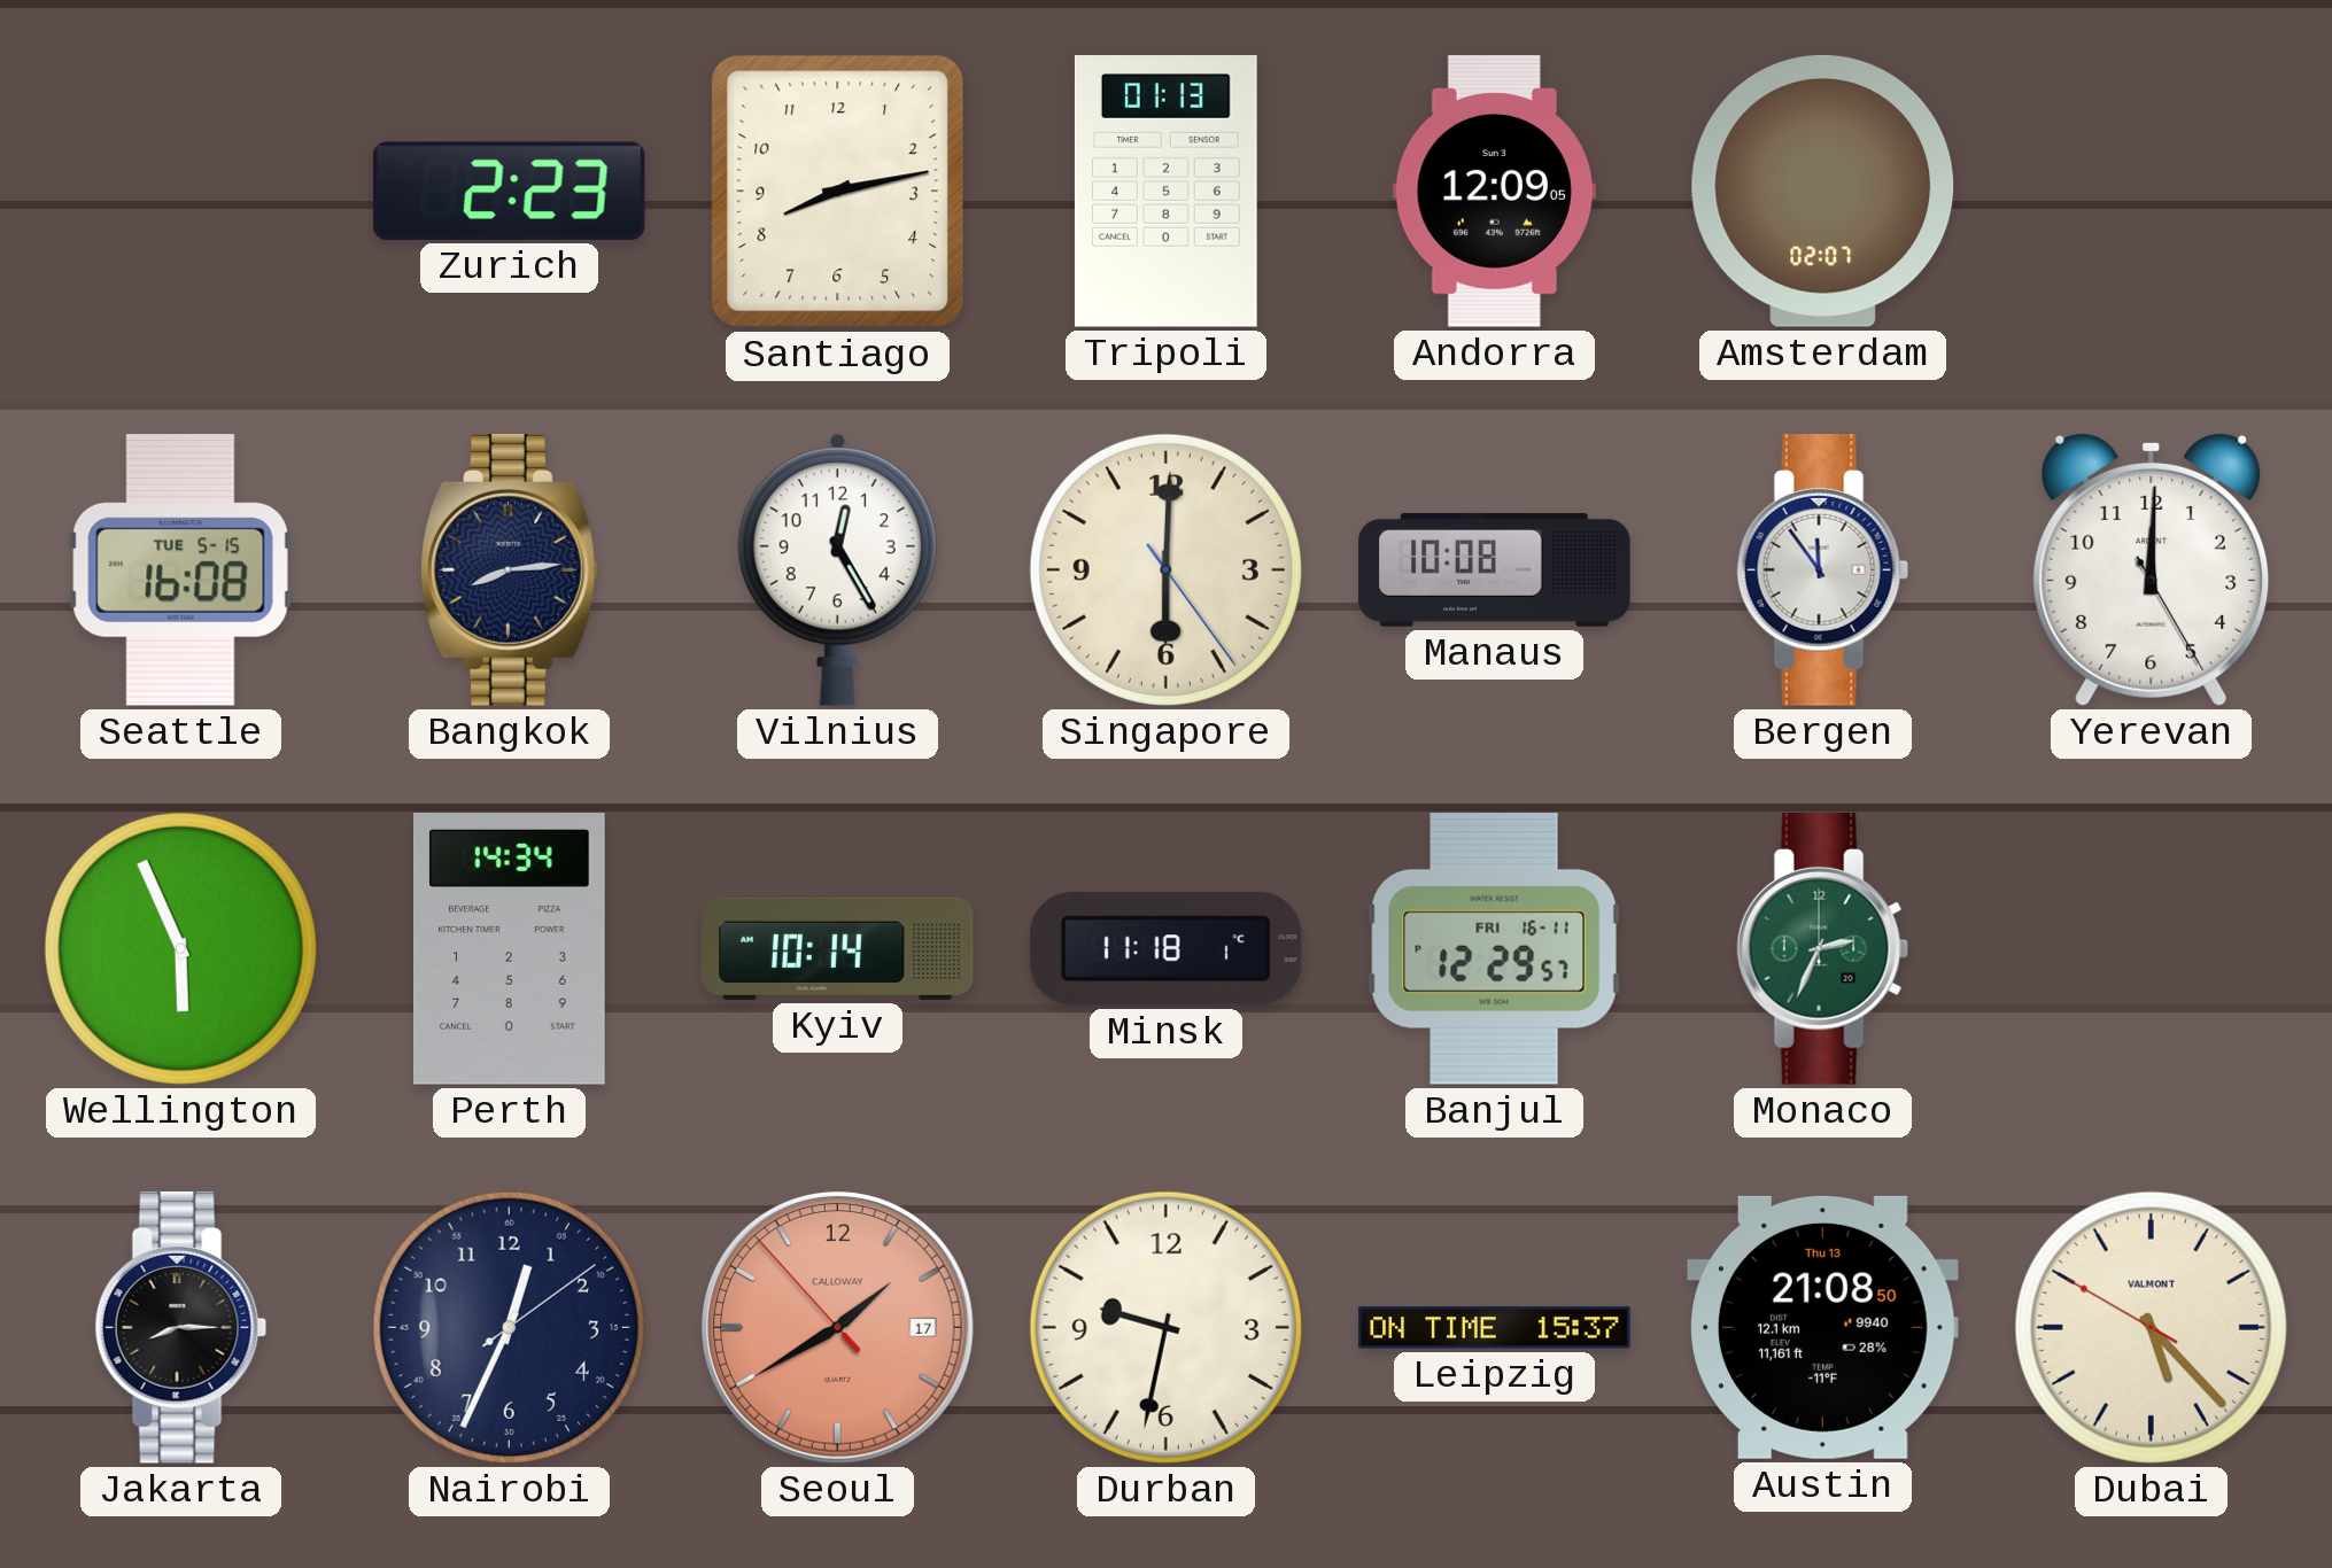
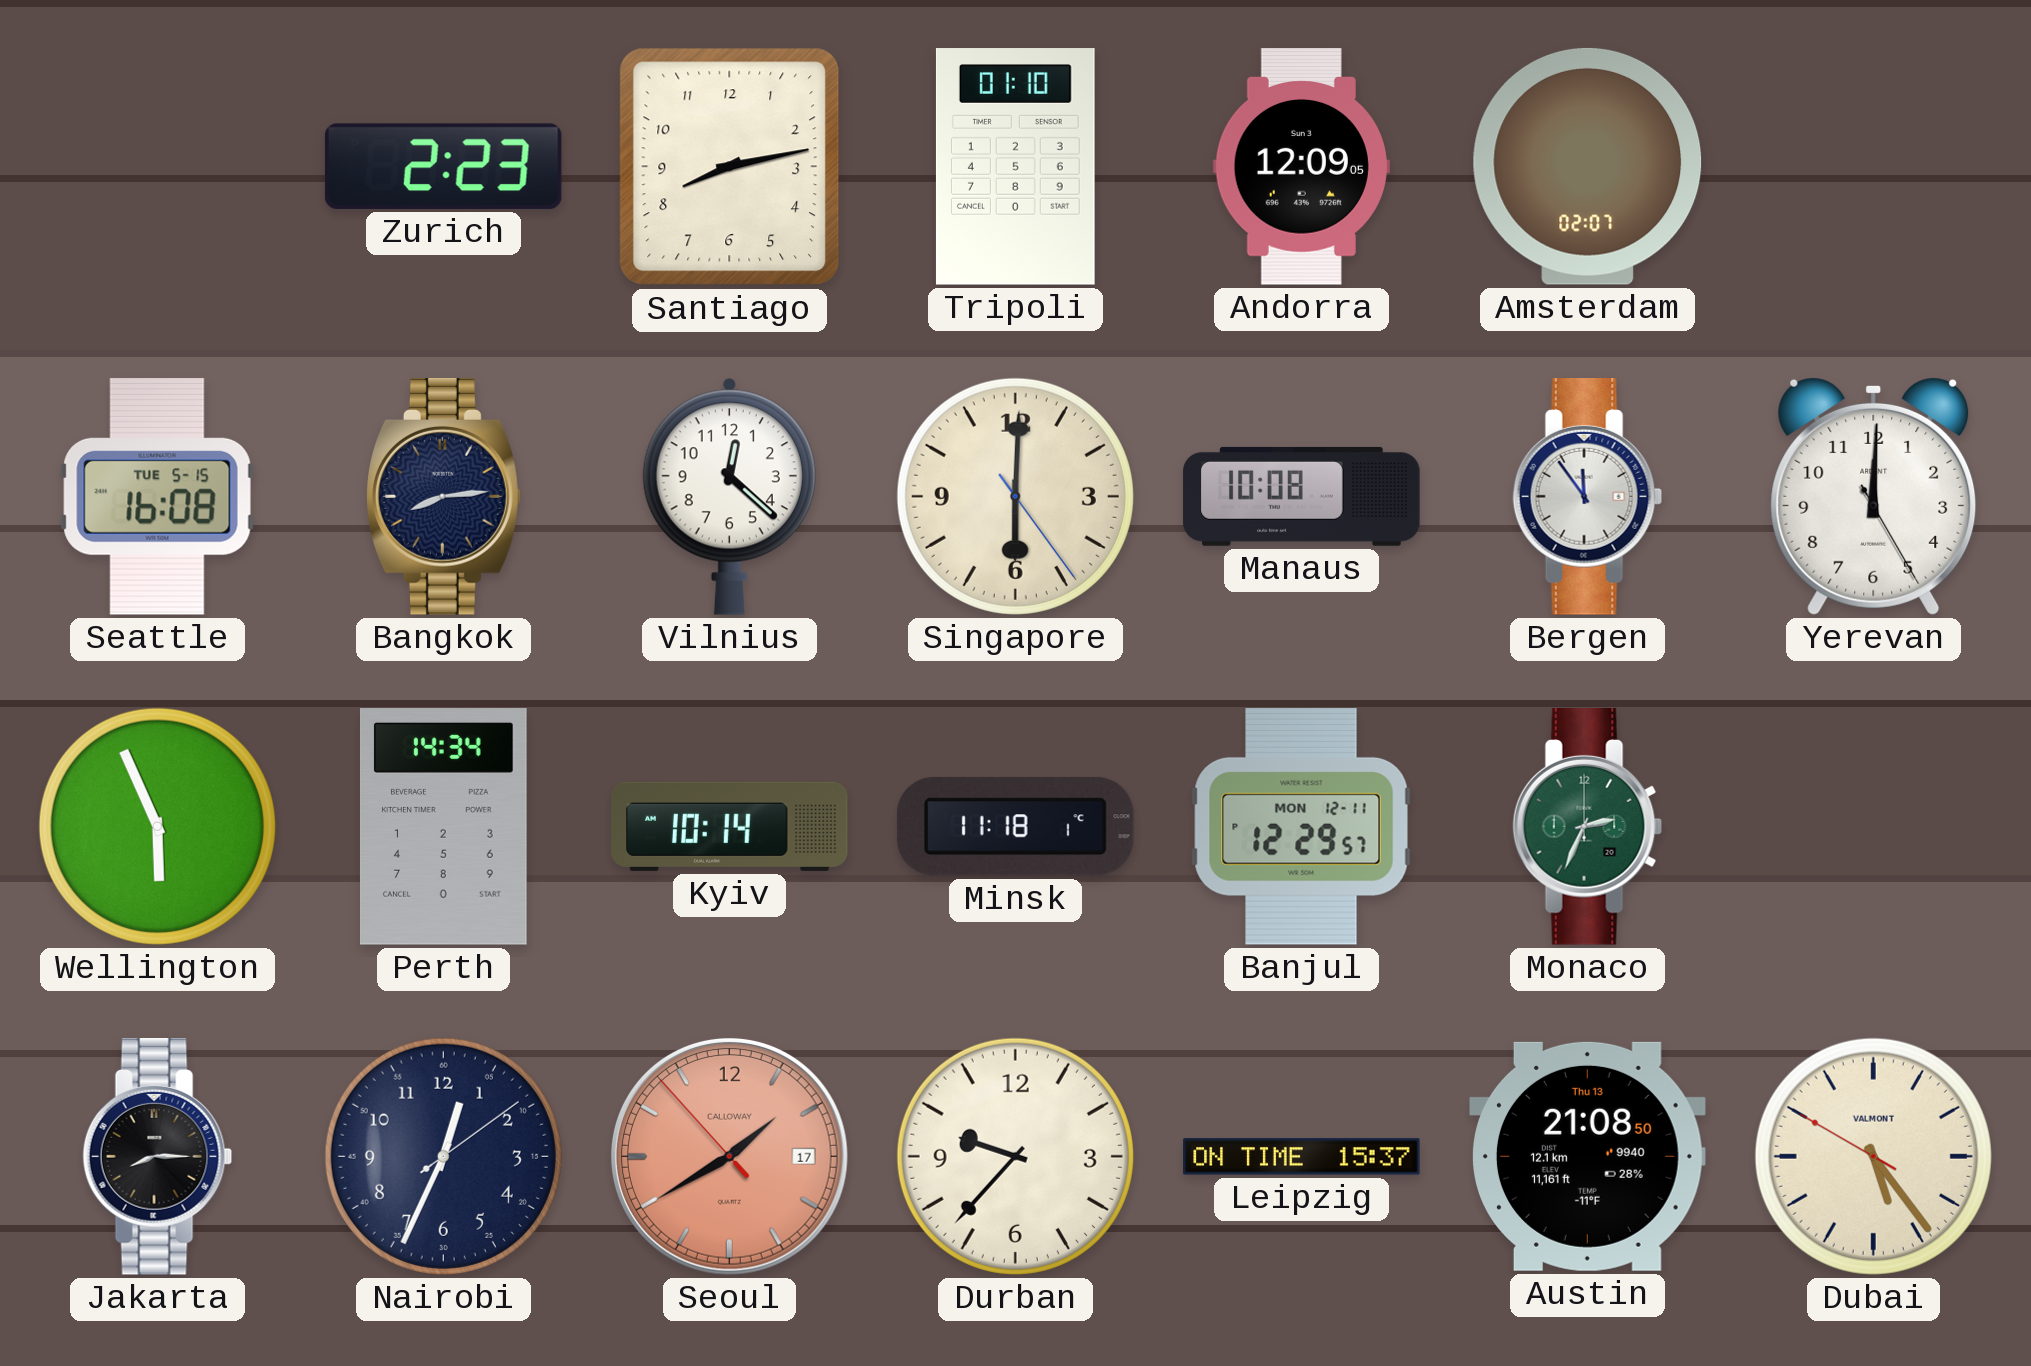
Tripoli: 01:13 -> 01:10 (1015, 167)
Vilnius: 12:25 -> 12:22 (729, 496)
Banjul date: FRI 16-11 -> MON 12-11 (1301, 826)
Durban: 9:32 -> 9:37 (1015, 1156)
Dubai: 5:22 -> 5:23 (1873, 1156)
